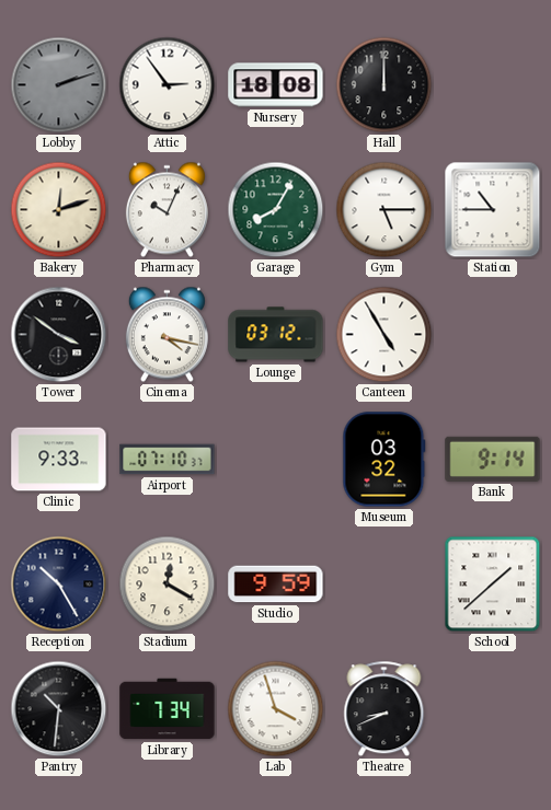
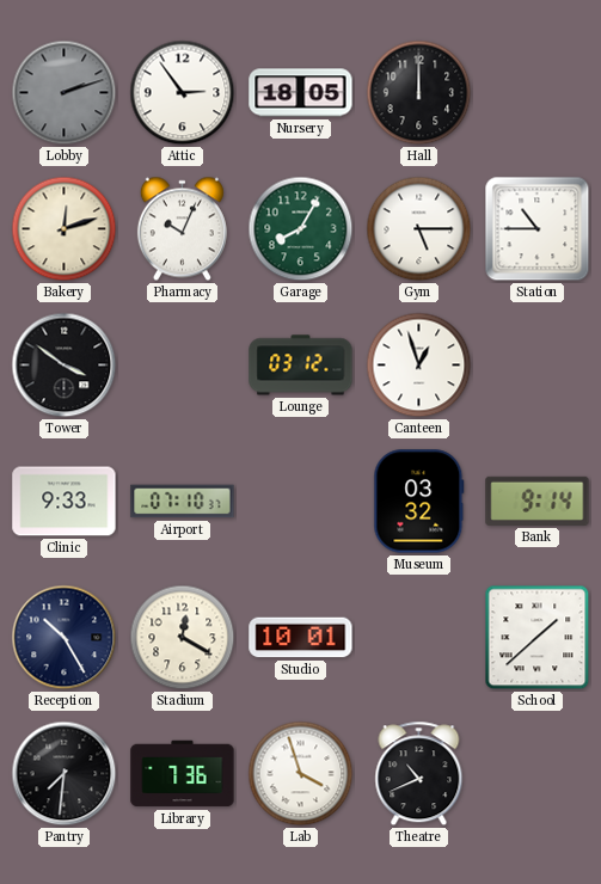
Nursery: 18:08 -> 18:05 (301, 93)
Cinema: 4:17 -> none (167, 335)
Canteen: 4:55 -> 12:57 (419, 366)
Studio: 9:59 -> 10:01 (301, 638)
Pantry: 10:31 -> 7:31 (65, 774)
Library: 7:34 -> 7:36 (183, 774)
Theatre: 8:41 -> 10:41 (419, 774)
